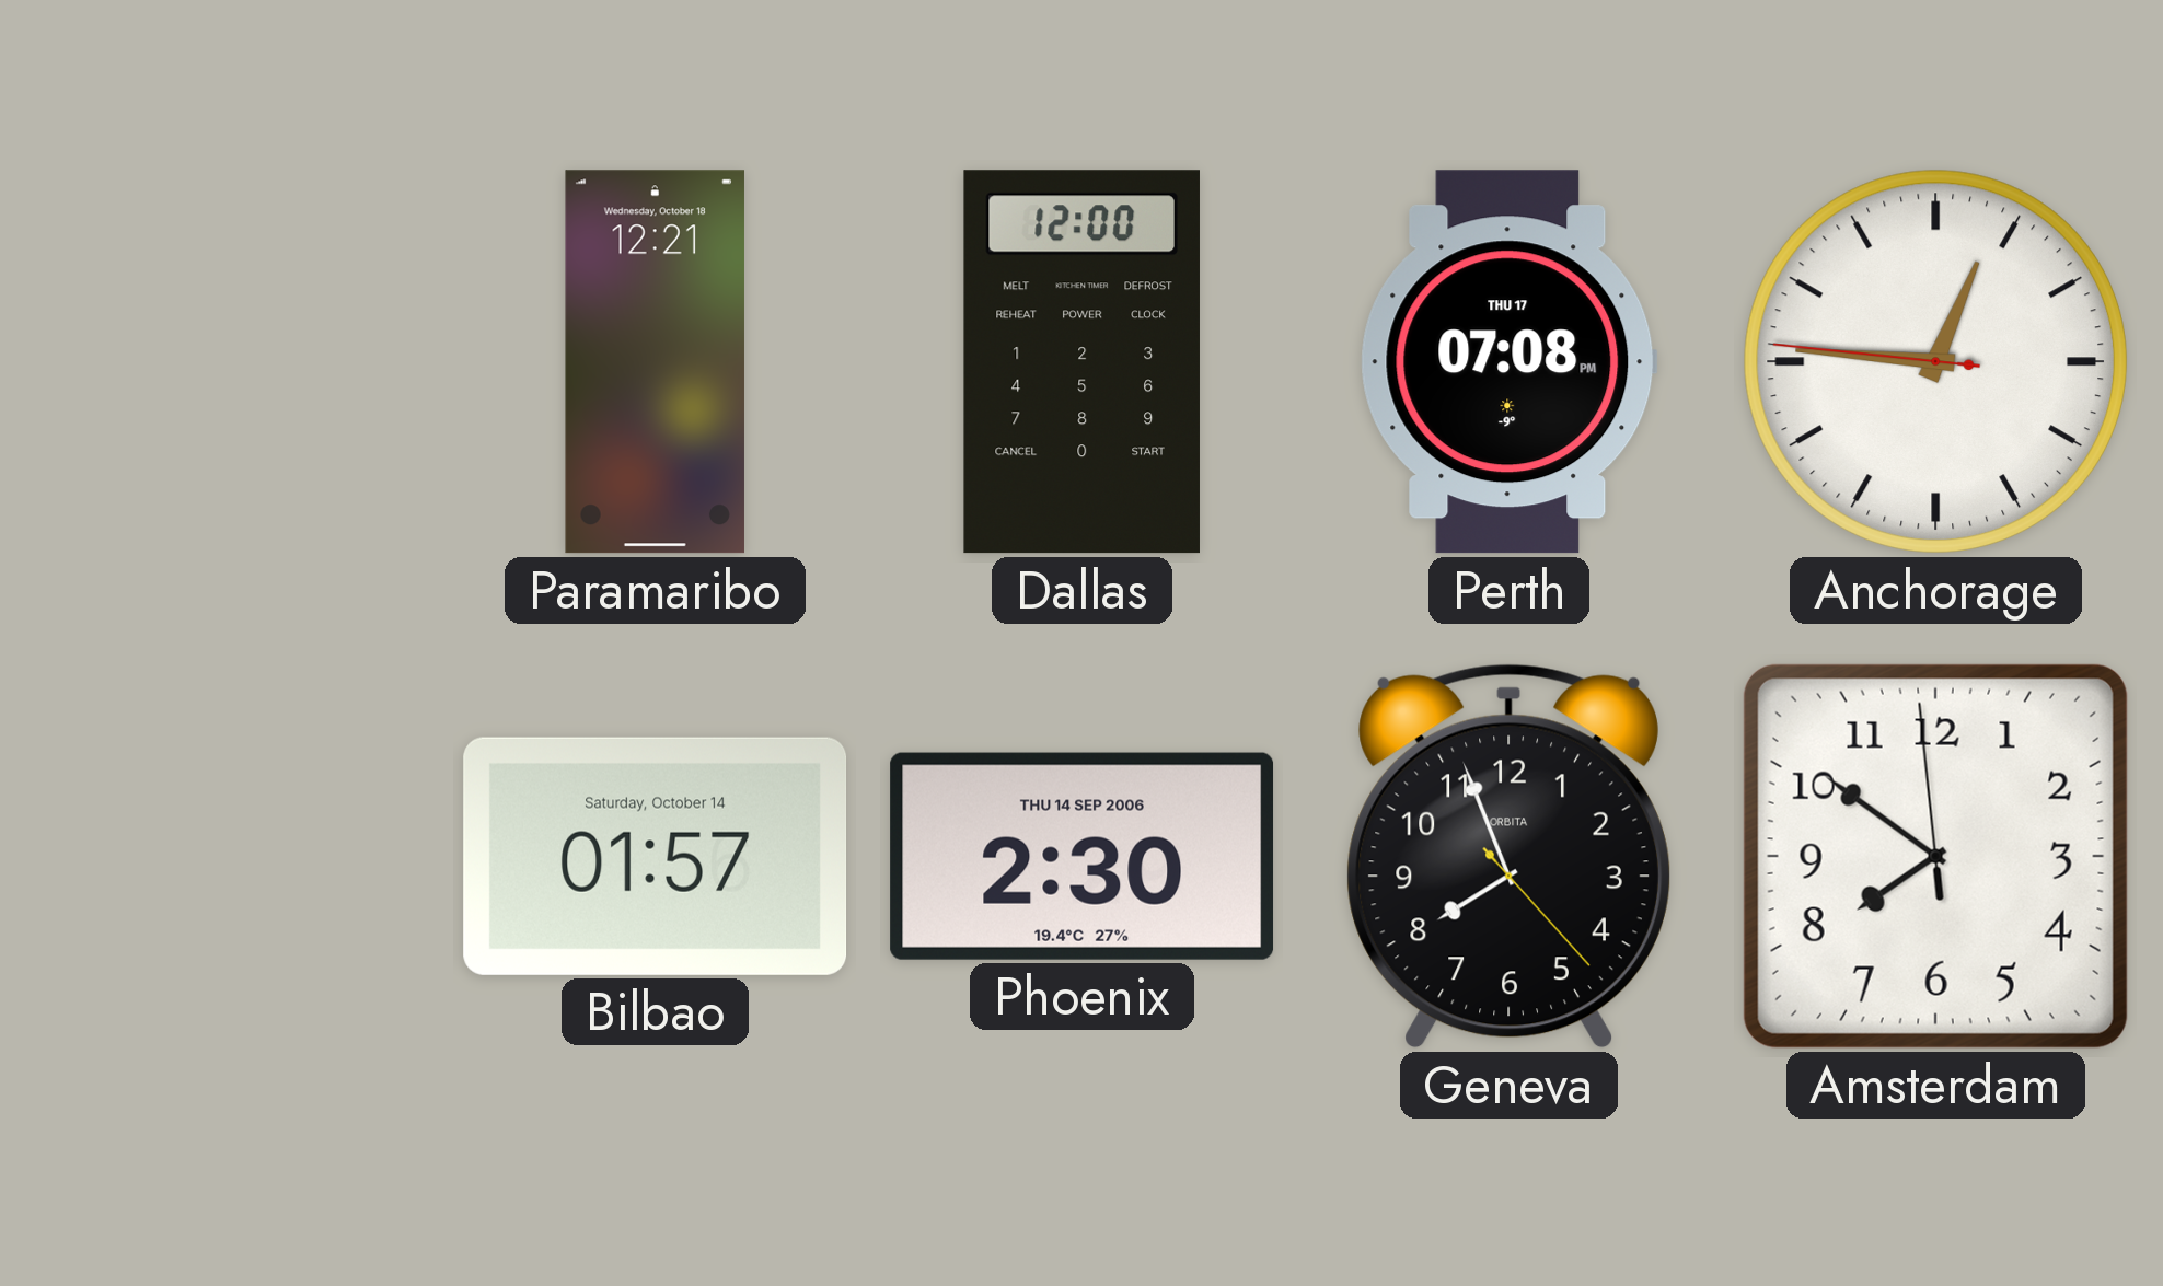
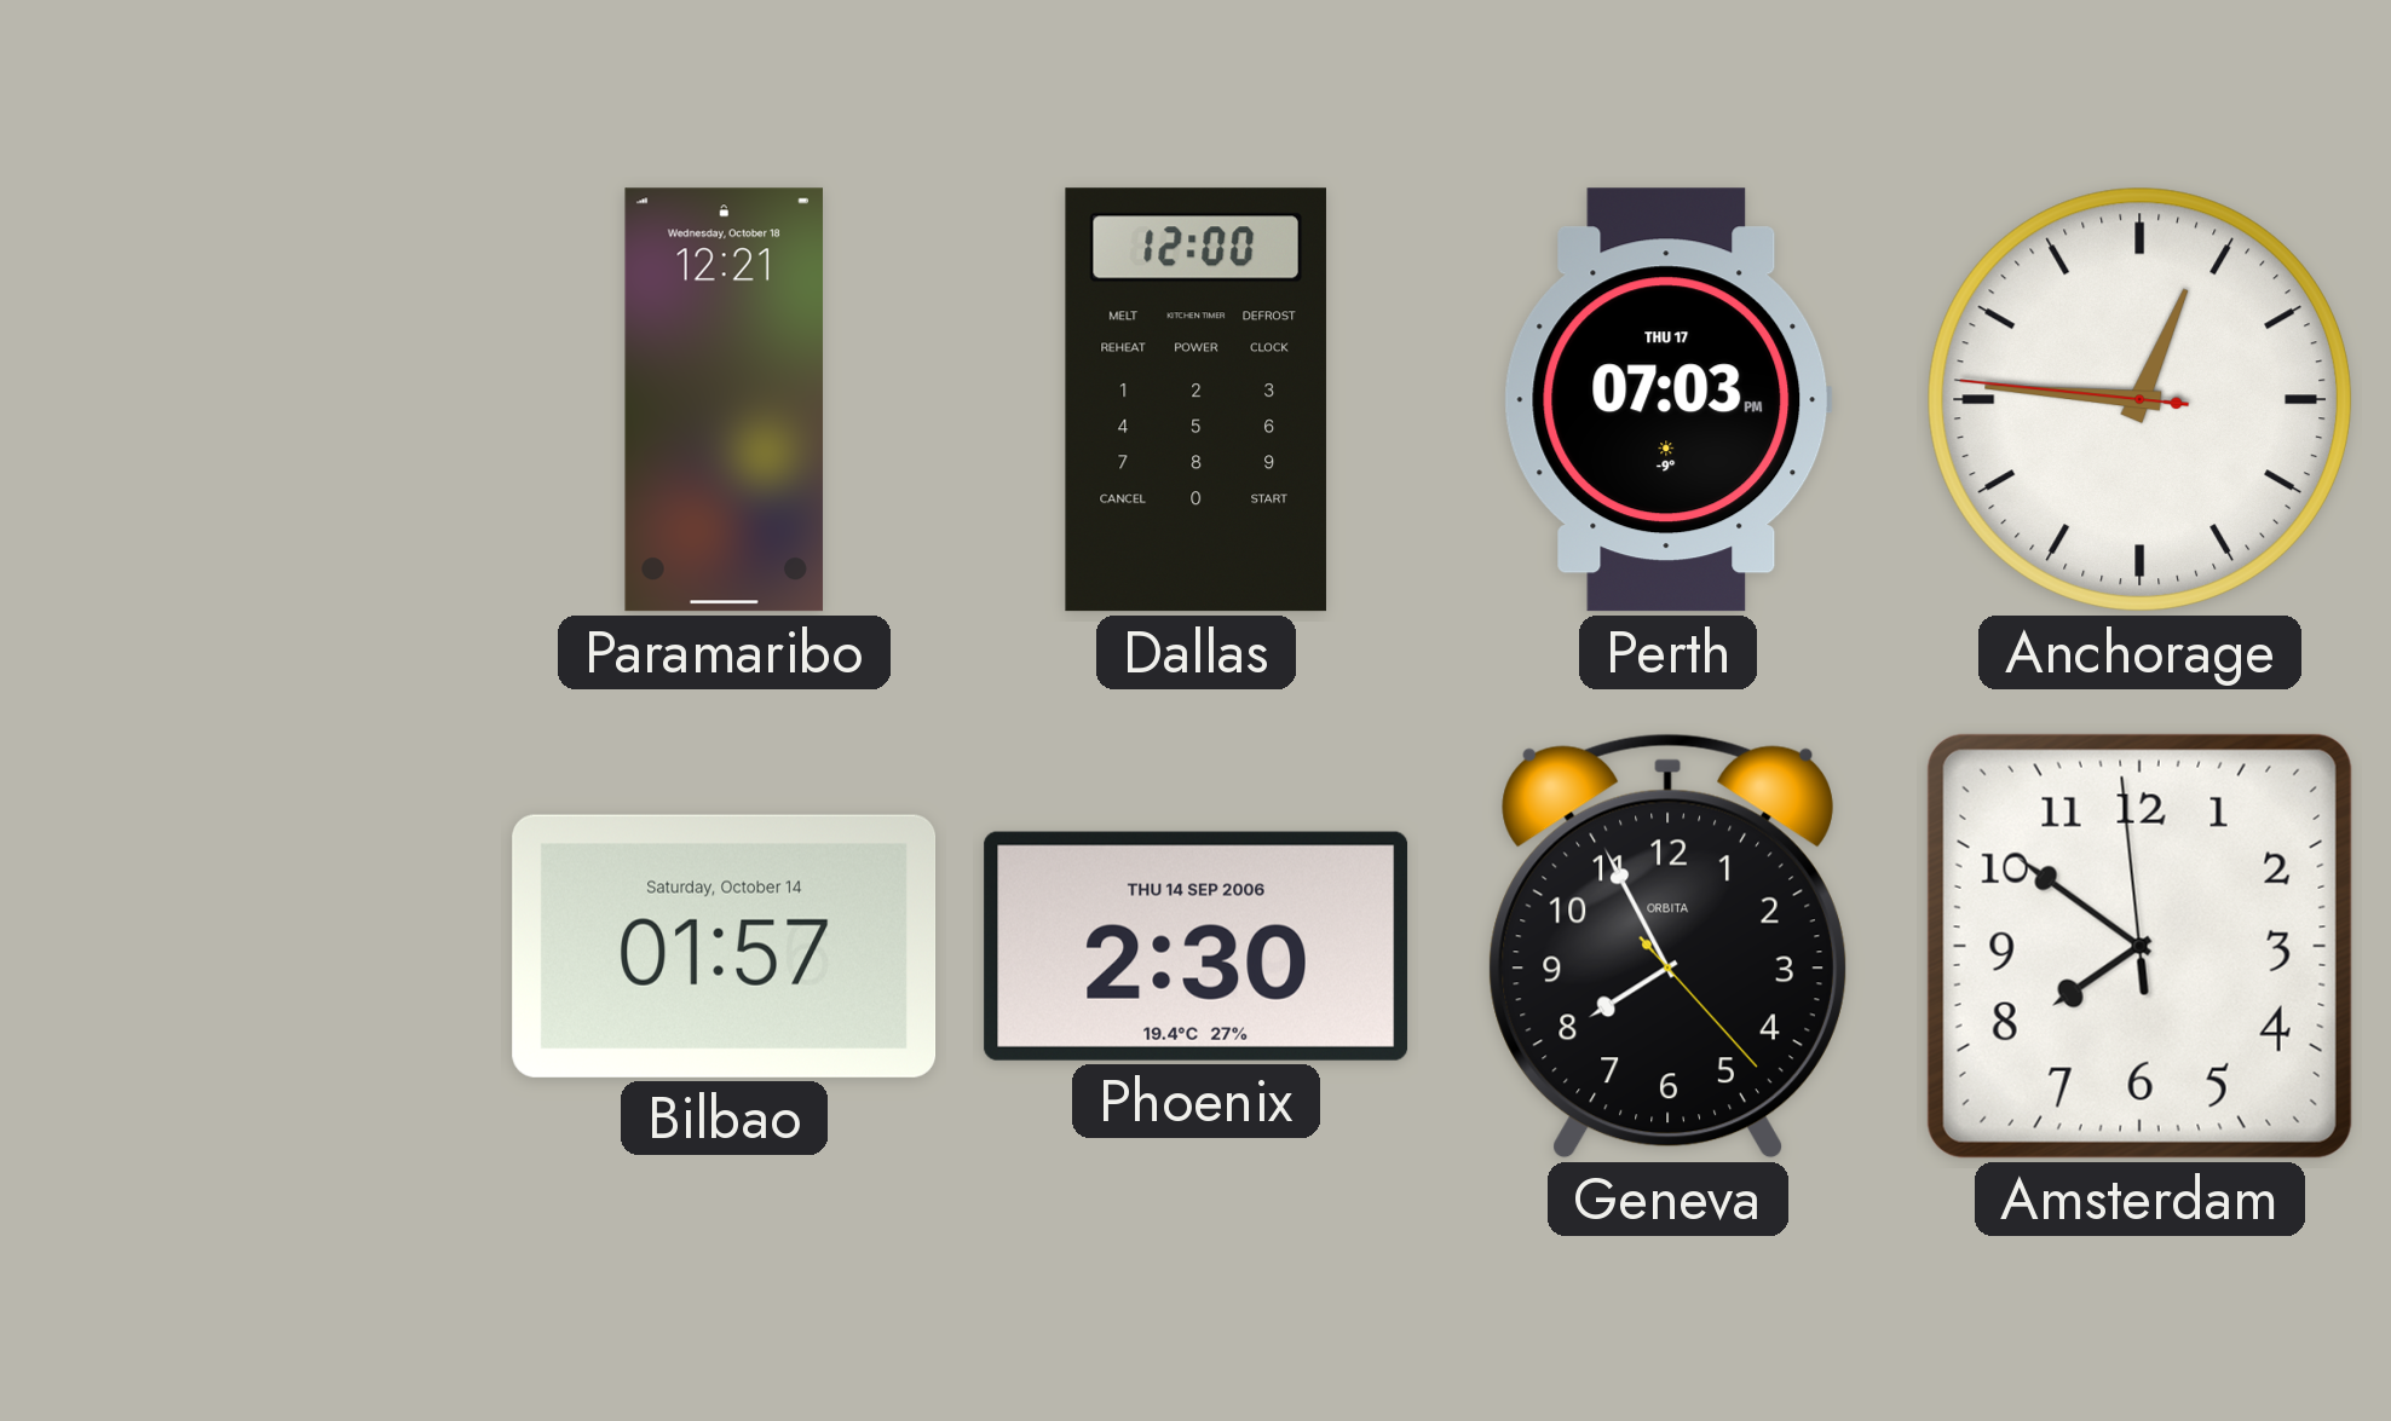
Perth: 07:08 -> 07:03 (1667, 400)
Geneva: 7:56 -> 7:55 (1667, 946)
